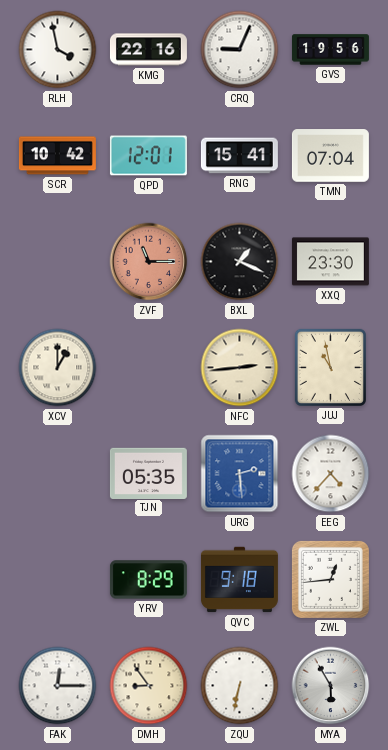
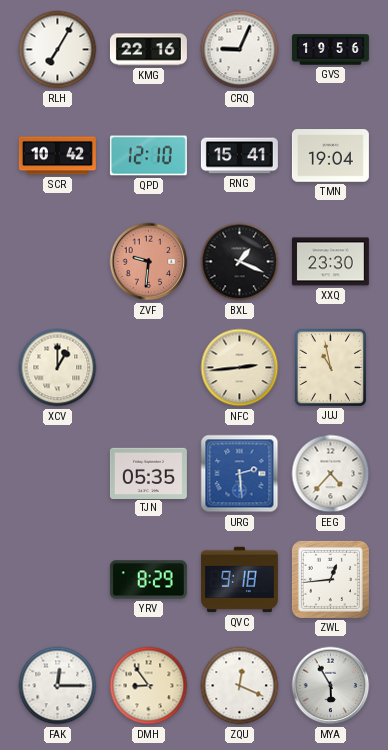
RLH: 3:58 -> 7:05 (58, 50)
QPD: 12:01 -> 12:10 (148, 156)
TMN: 07:04 -> 19:04 (330, 156)
ZVF: 11:15 -> 9:31 (149, 262)
ZQU: 6:32 -> 12:19 (240, 686)
